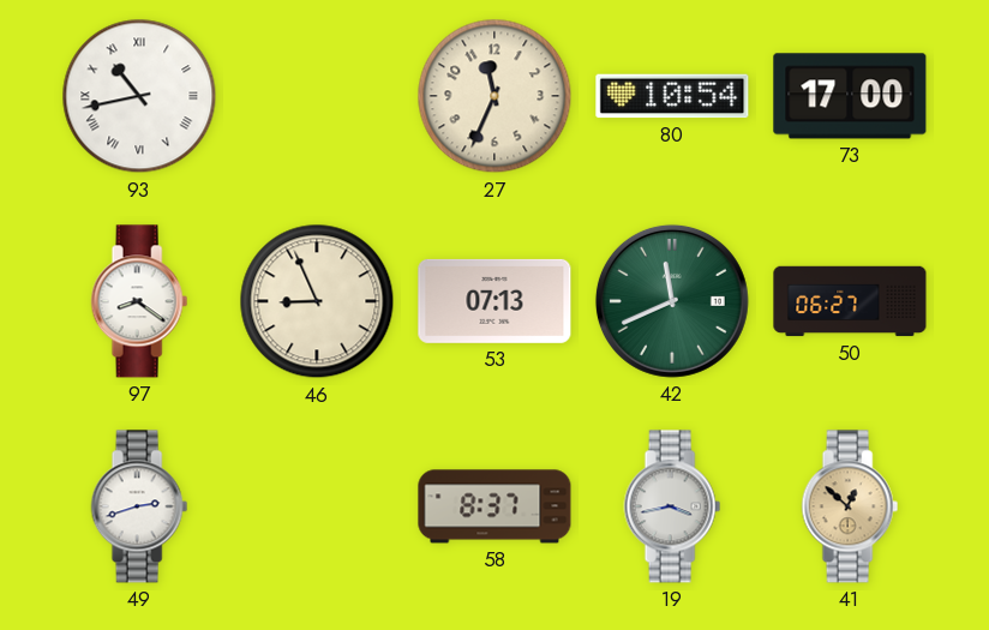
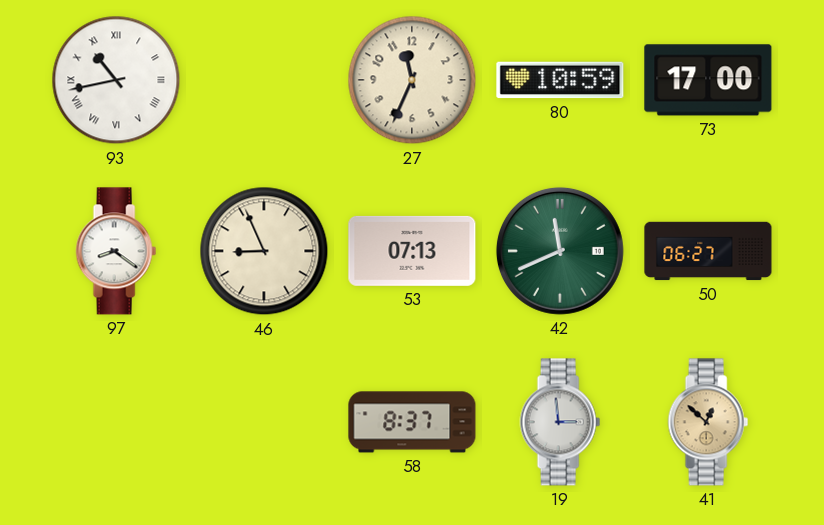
80: 10:54 -> 10:59 (560, 80)
49: 2:42 -> none (139, 506)
19: 3:43 -> 2:59 (560, 422)
